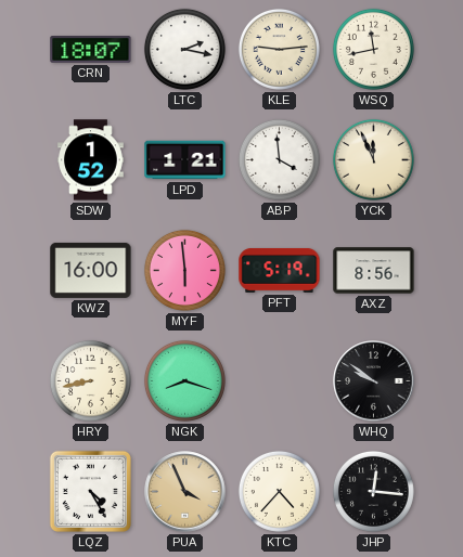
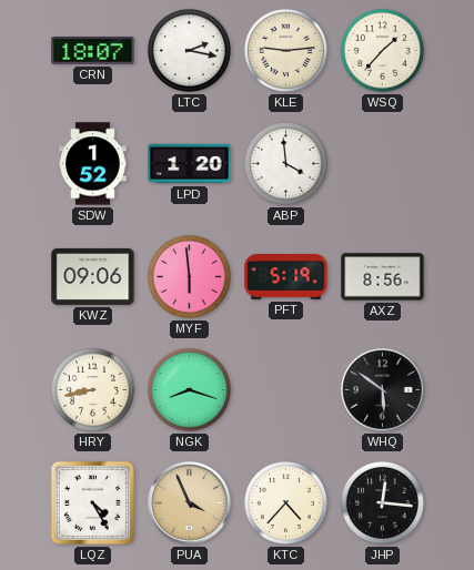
WSQ: 11:43 -> 1:37 (382, 50)
LPD: 1:21 -> 1:20 (190, 164)
YCK: 11:56 -> none (373, 159)
KWZ: 16:00 -> 09:06 (93, 276)
WHQ: 9:51 -> 5:51 (383, 390)
